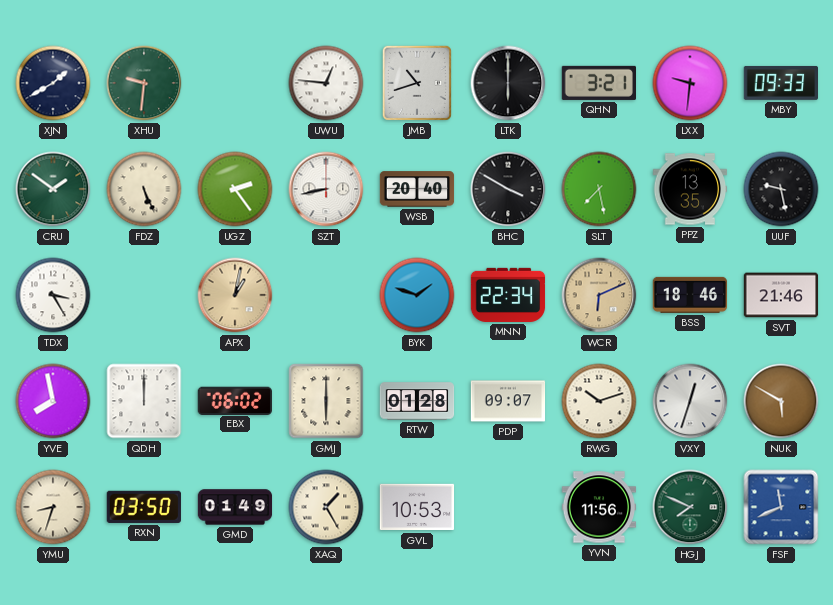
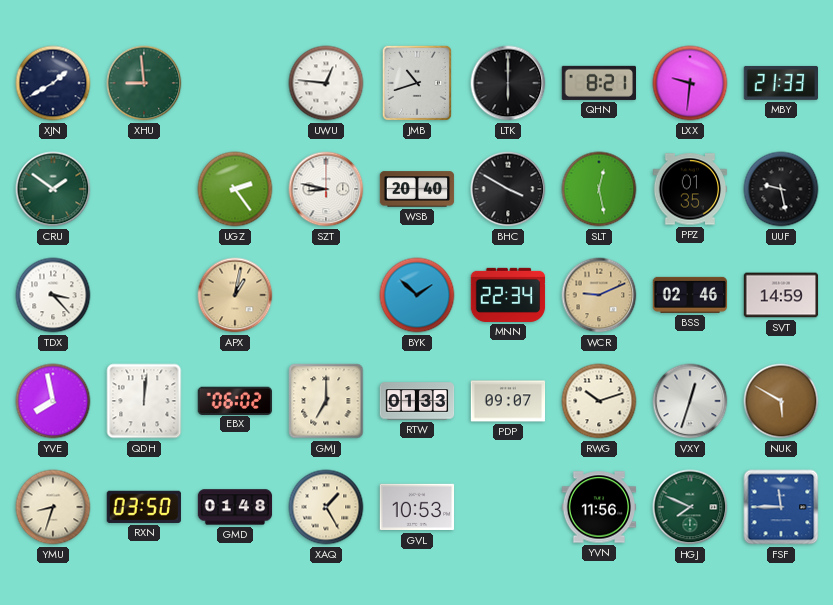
XHU: 9:31 -> 8:59 (144, 83)
QHN: 3:21 -> 8:21 (598, 83)
MBY: 09:33 -> 21:33 (780, 83)
FDZ: 5:26 -> none (144, 189)
SZT: 8:43 -> 8:47 (326, 189)
SLT: 7:28 -> 12:28 (599, 189)
PPZ: 13:35 -> 01:35 (690, 189)
TDX: 3:25 -> 3:23 (53, 295)
BYK: 1:48 -> 1:52 (417, 295)
WCR: 6:11 -> 9:11 (599, 295)
BSS: 18:46 -> 02:46 (690, 295)
SVT: 21:46 -> 14:59 (781, 295)
QDH: 12:00 -> 12:01 (144, 401)
GMJ: 6:00 -> 7:00 (326, 401)
RTW: 01:28 -> 01:33 (417, 401)
GMD: 01:49 -> 01:48 (235, 507)
FSF: 11:41 -> 11:45 (781, 507)
